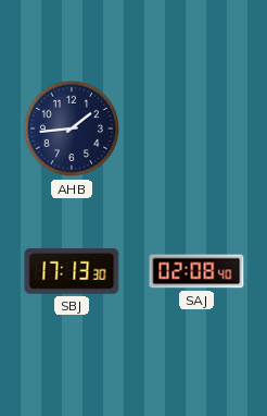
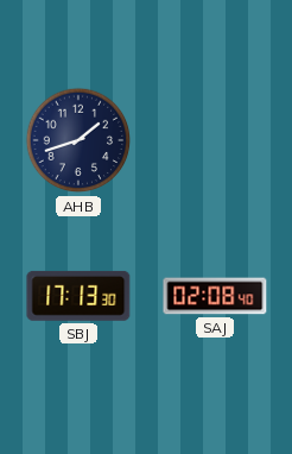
AHB: 1:44 -> 1:42 (78, 140)
